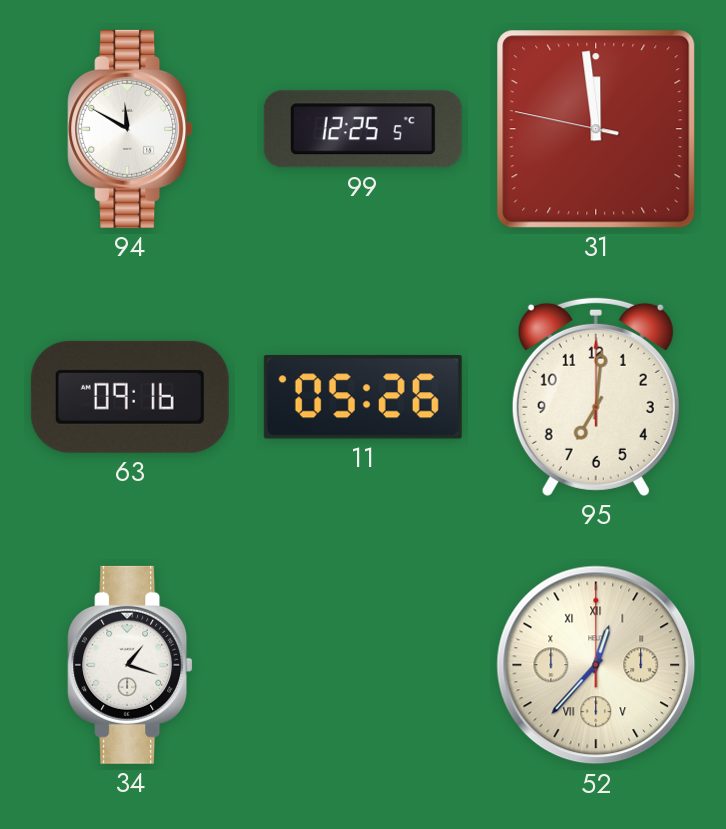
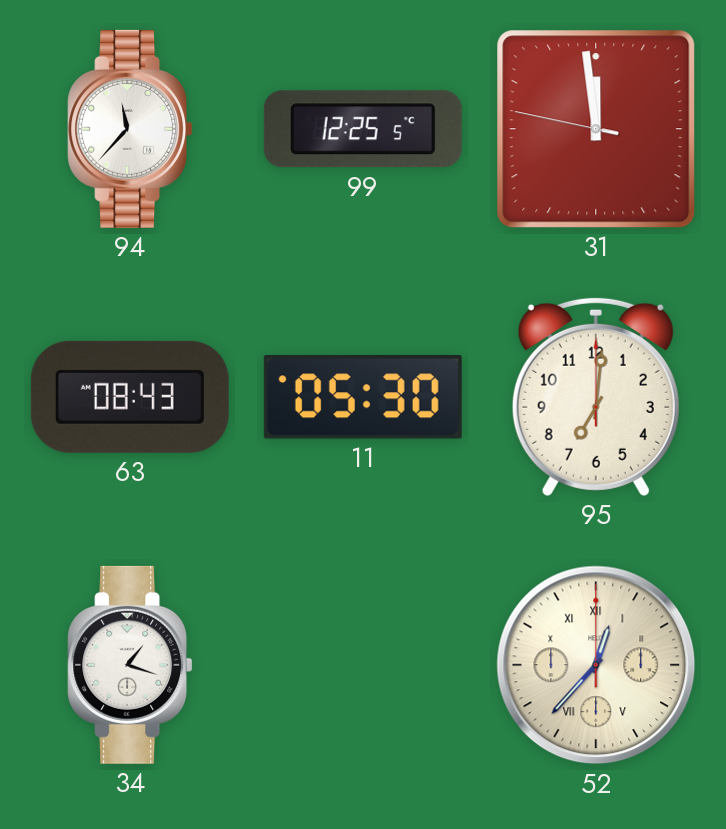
94: 11:50 -> 11:37 (130, 129)
63: 09:16 -> 08:43 (130, 397)
11: 05:26 -> 05:30 (363, 398)
